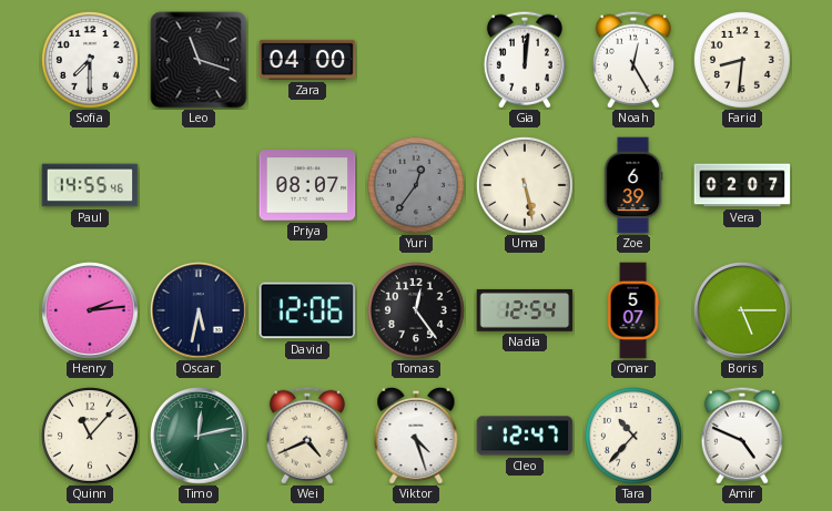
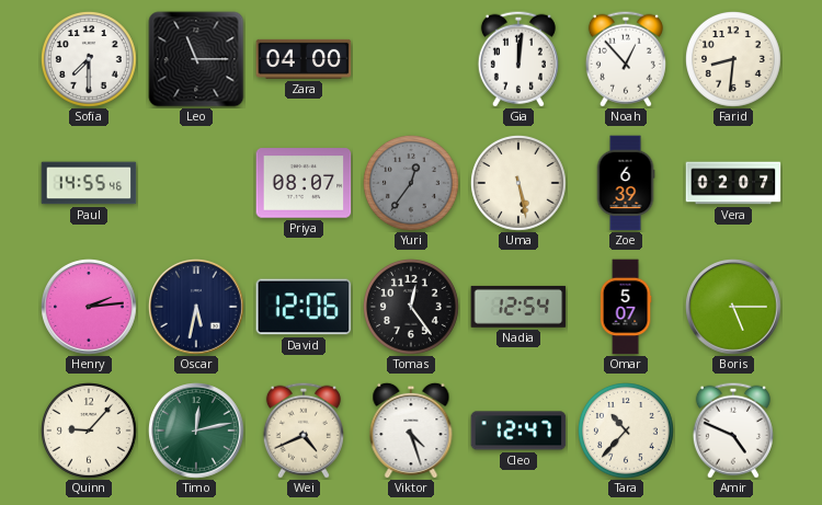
Leo: 11:18 -> 11:15 (196, 59)
Noah: 12:25 -> 12:53 (626, 59)
Quinn: 11:07 -> 9:07 (90, 432)
